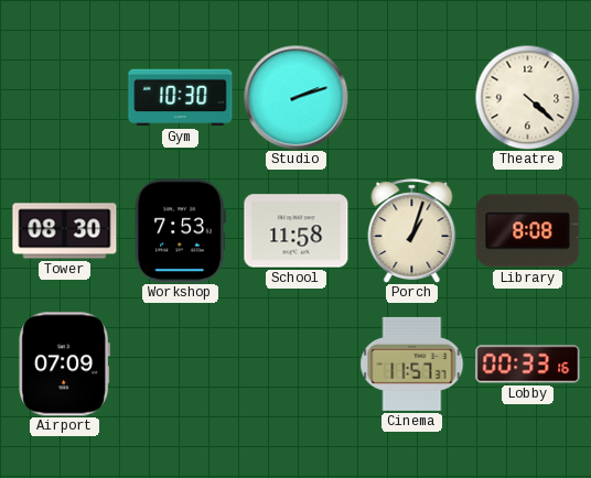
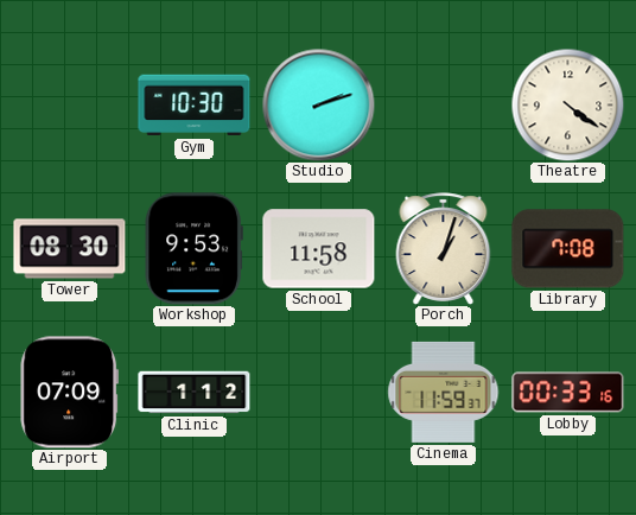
Theatre: 4:22 -> 4:21 (567, 104)
Workshop: 7:53 -> 9:53 (193, 249)
Library: 8:08 -> 7:08 (568, 249)
Clinic: none -> 1:12 (195, 393)
Cinema: 11:57 -> 11:59 (444, 392)
